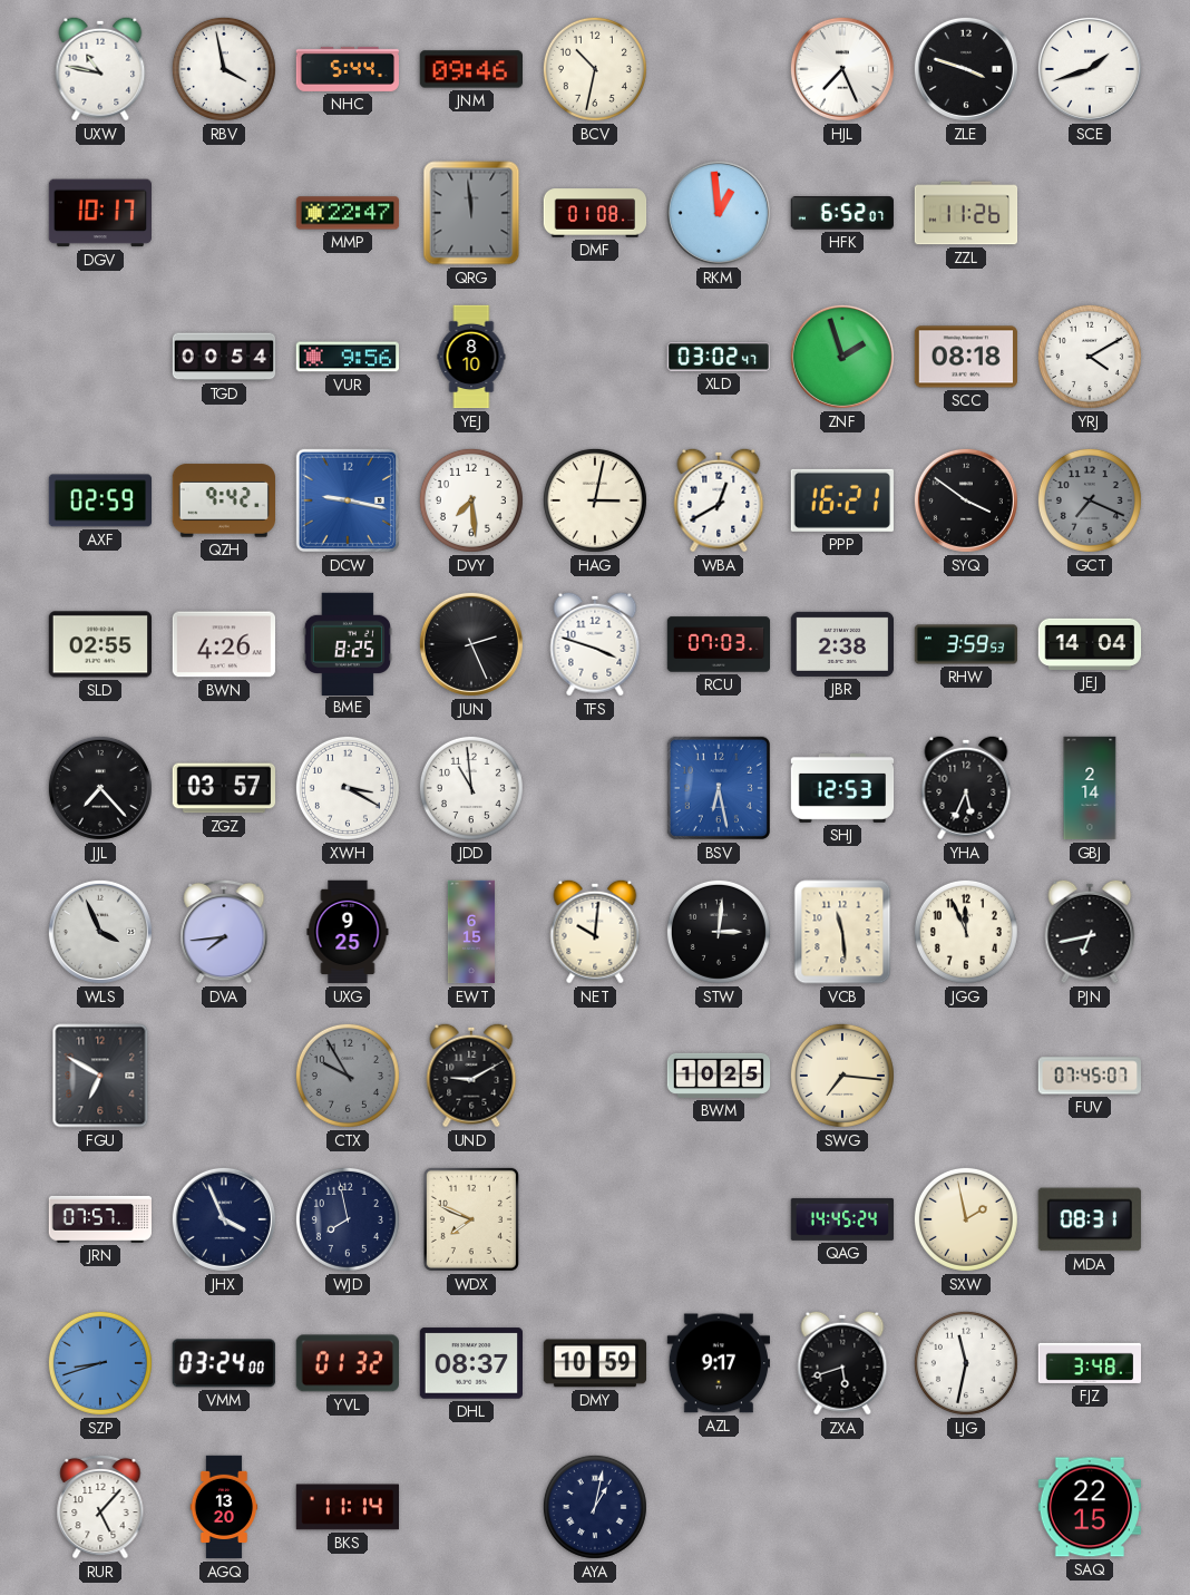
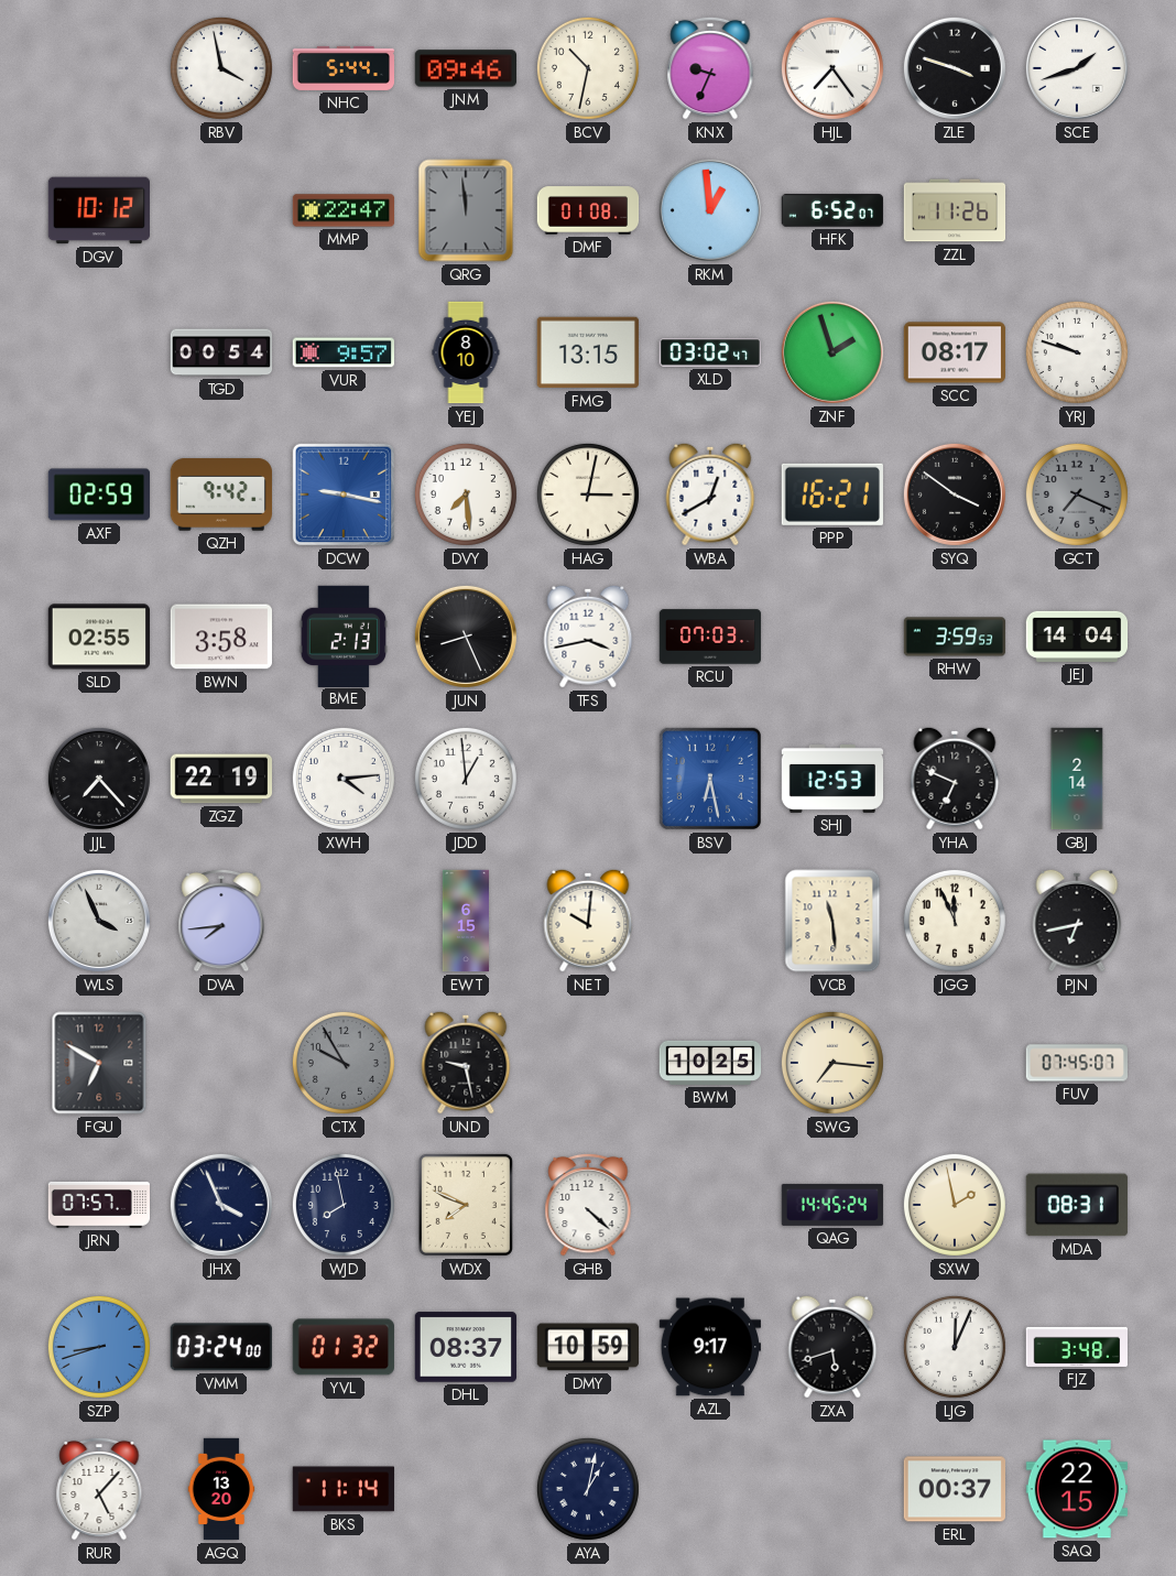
UXW: 10:47 -> none (100, 69)
KNX: none -> 9:34 (710, 68)
HJL: 7:26 -> 7:24 (832, 68)
DGV: 10:17 -> 10:12 (98, 210)
VUR: 9:56 -> 9:57 (342, 352)
FMG: none -> 13:15 (587, 352)
SCC: 08:18 -> 08:17 (954, 352)
YRJ: 4:10 -> 9:48 (1077, 352)
BWN: 4:26 -> 3:58 (220, 637)
BME: 8:25 -> 2:13 (344, 635)
JUN: 2:26 -> 8:26 (466, 637)
TFS: 3:48 -> 3:43 (588, 637)
JBR: 2:38 -> none (841, 644)
ZGZ: 03:57 -> 22:19 (221, 779)
XWH: 3:20 -> 4:14 (344, 779)
JDD: 10:59 -> 12:59 (466, 779)
YHA: 5:34 -> 6:49 (955, 779)
UXG: 9:25 -> none (348, 932)
STW: 3:01 -> none (719, 932)
UND: 9:10 -> 9:28 (466, 1063)
GHB: none -> 4:22 (588, 1205)
LJG: 11:32 -> 12:04 (955, 1347)
ERL: none -> 00:37 (954, 1489)
